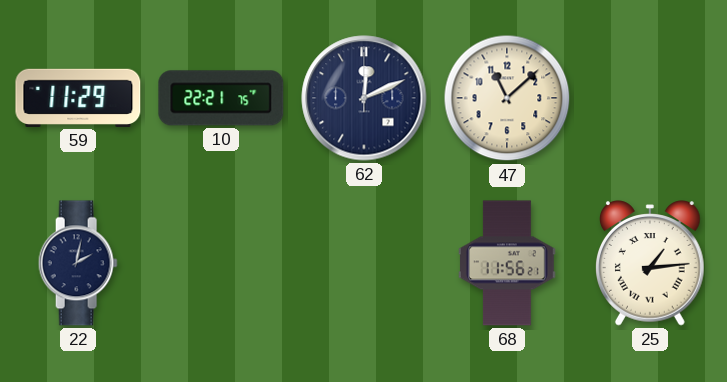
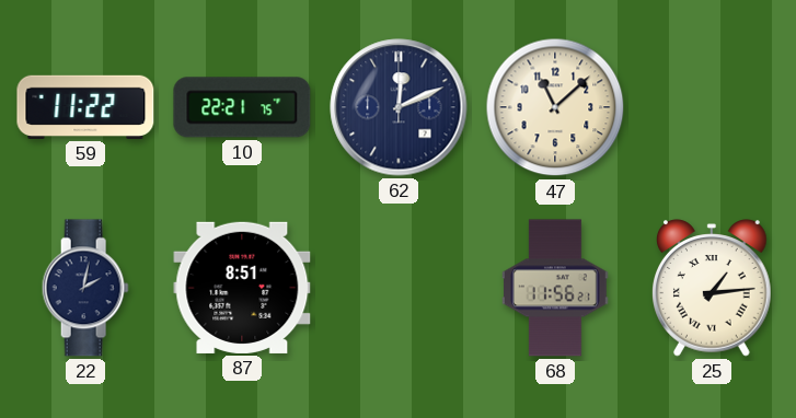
59: 11:29 -> 11:22 (85, 107)
87: none -> 8:51 (242, 288)
